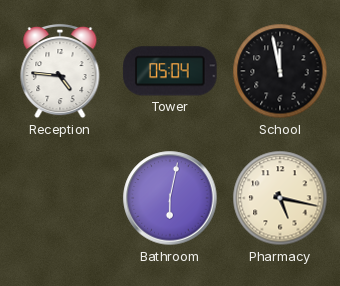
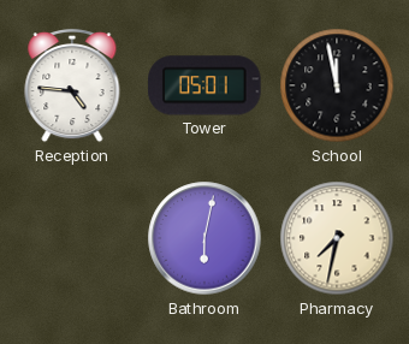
Tower: 05:04 -> 05:01 (204, 85)
Pharmacy: 5:17 -> 7:32 (337, 238)
